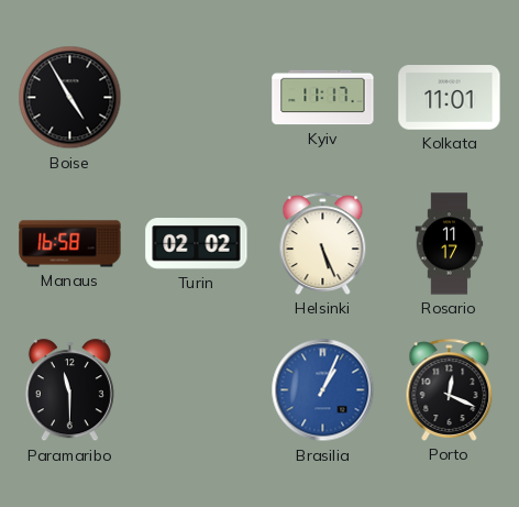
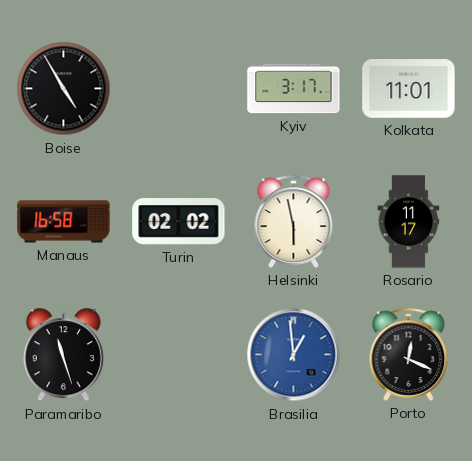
Kyiv: 11:17 -> 3:17 (294, 89)
Helsinki: 5:26 -> 5:58 (294, 221)
Paramaribo: 11:30 -> 11:27 (63, 355)
Brasilia: 1:04 -> 12:59 (294, 355)
